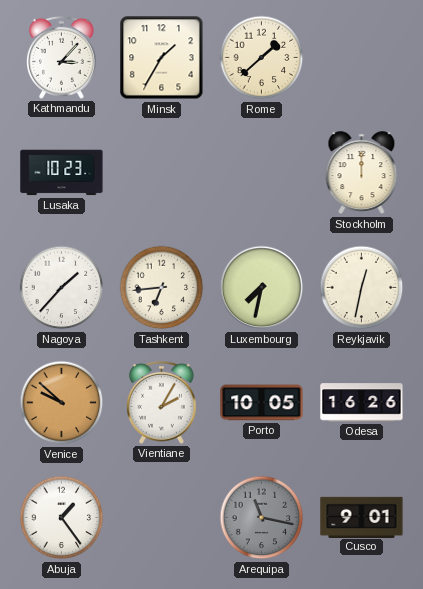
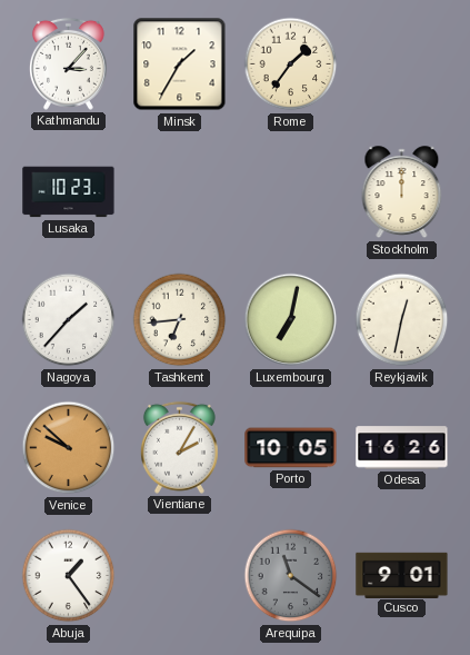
Rome: 1:38 -> 1:36 (291, 64)
Luxembourg: 7:32 -> 7:02 (291, 320)
Arequipa: 11:17 -> 11:21 (291, 576)
